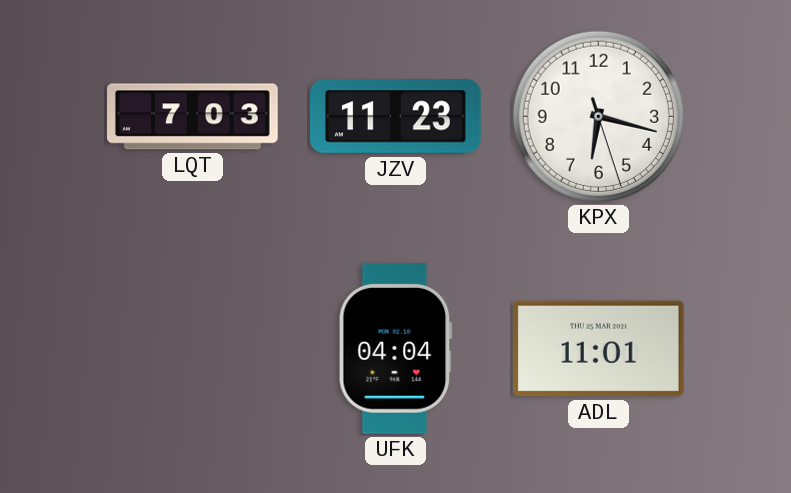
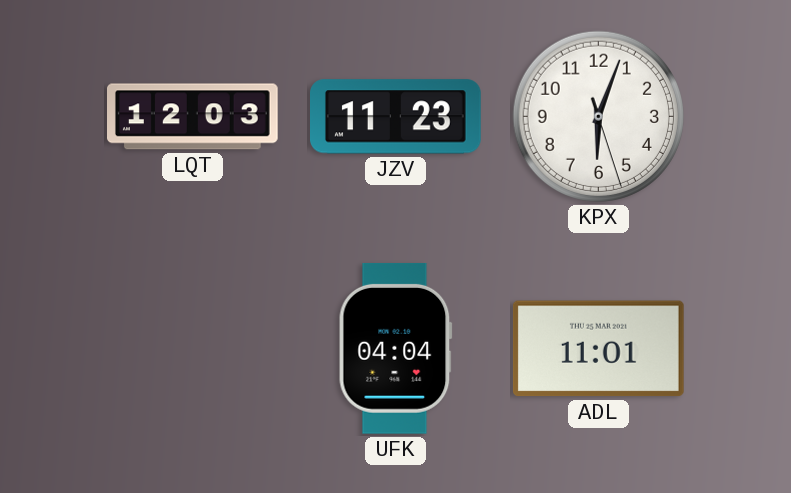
LQT: 7:03 -> 12:03 (193, 117)
KPX: 6:17 -> 6:03 (598, 116)
